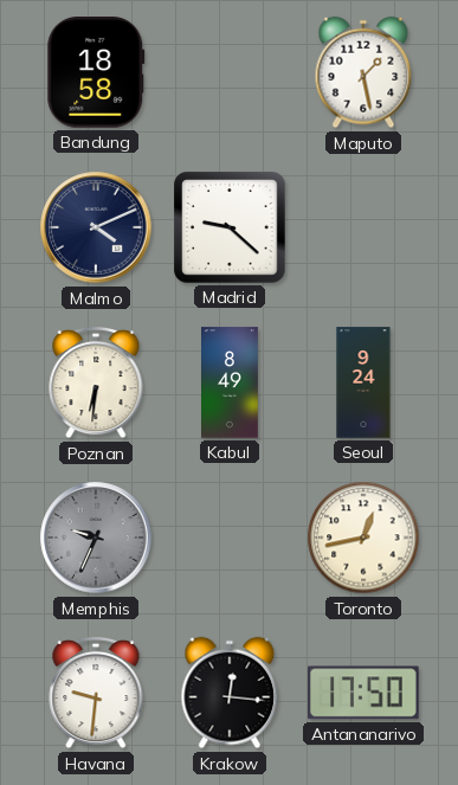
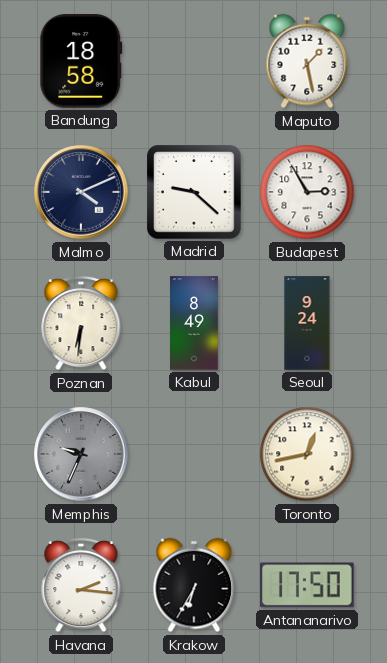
Budapest: none -> 2:55 (307, 192)
Havana: 9:31 -> 2:16 (81, 585)
Krakow: 12:16 -> 6:35 (194, 585)
